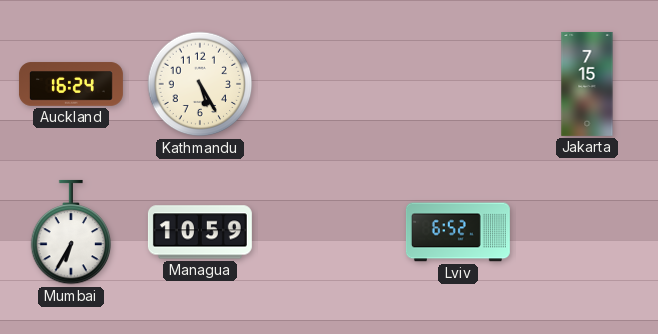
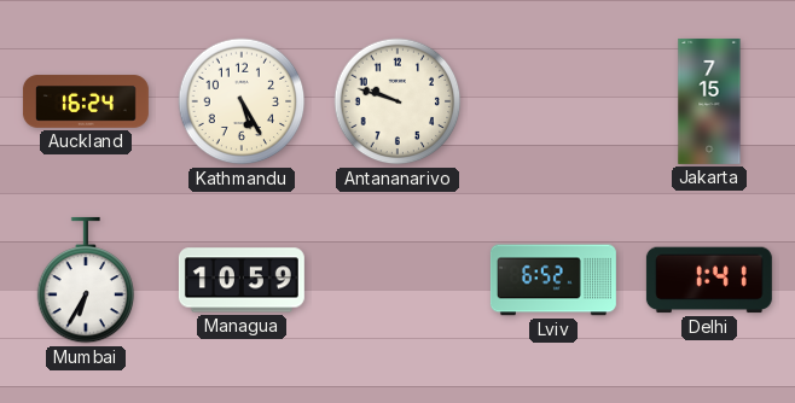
Antananarivo: none -> 9:48 (397, 101)
Delhi: none -> 1:41 (709, 280)
